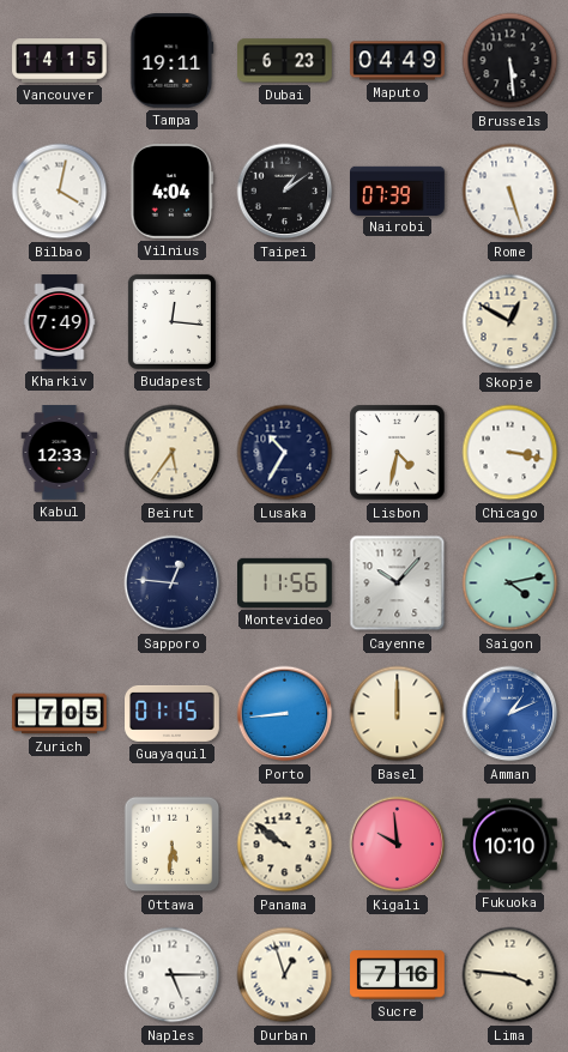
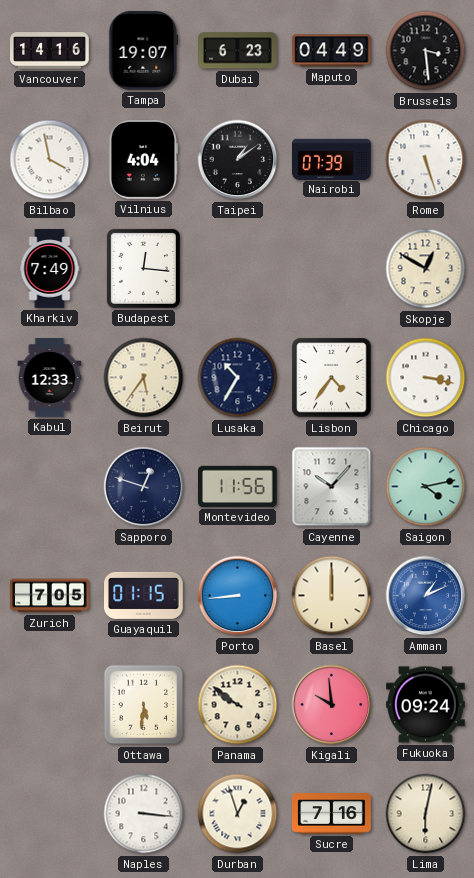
Vancouver: 14:15 -> 14:16 (50, 51)
Tampa: 19:11 -> 19:07 (144, 51)
Brussels: 5:29 -> 3:29 (426, 51)
Bilbao: 4:02 -> 3:58 (50, 160)
Lisbon: 4:32 -> 4:36 (332, 378)
Sapporo: 12:46 -> 12:48 (144, 487)
Fukuoka: 10:10 -> 09:24 (426, 705)
Naples: 5:15 -> 3:16 (144, 814)
Lima: 3:46 -> 6:02 (426, 814)
